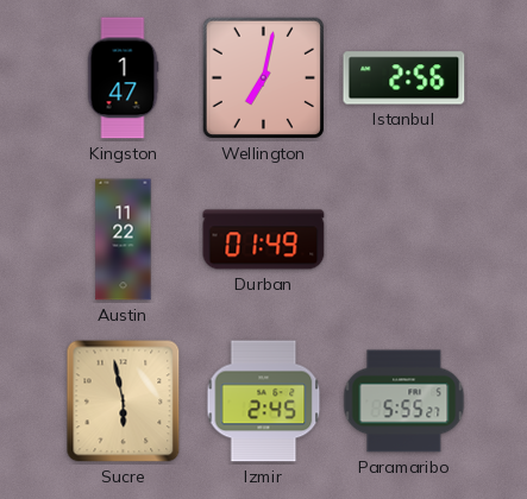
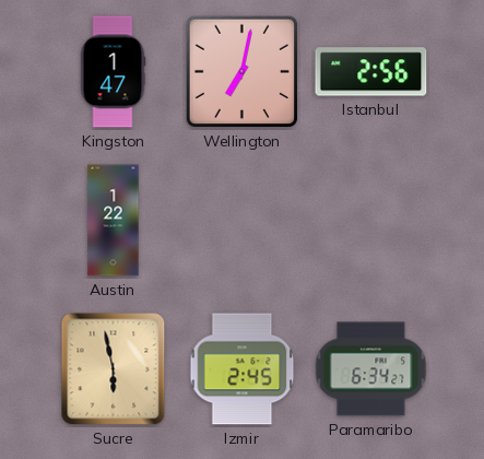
Austin: 11:22 -> 1:22 (114, 221)
Durban: 01:49 -> none (264, 240)
Paramaribo: 5:55 -> 6:34 (371, 369)
